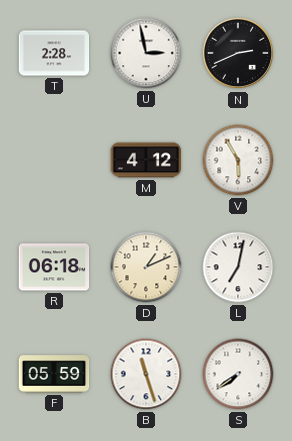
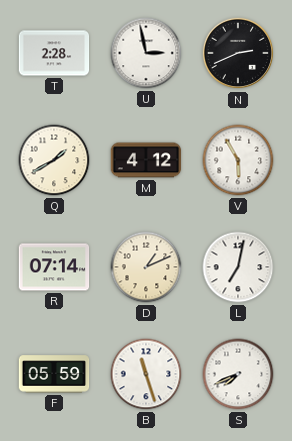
Q: none -> 1:40 (54, 160)
R: 06:18 -> 07:14 (54, 267)
S: 7:39 -> 7:41 (238, 374)
